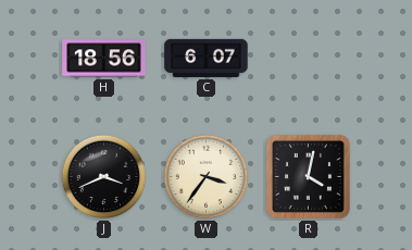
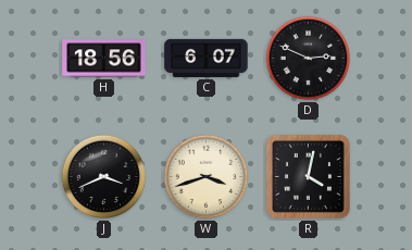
D: none -> 2:49 (309, 59)
W: 3:36 -> 3:42 (207, 177)
